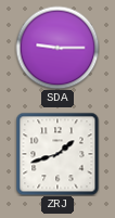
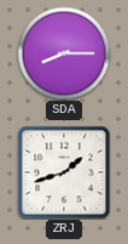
SDA: 9:15 -> 8:15 (64, 53)
